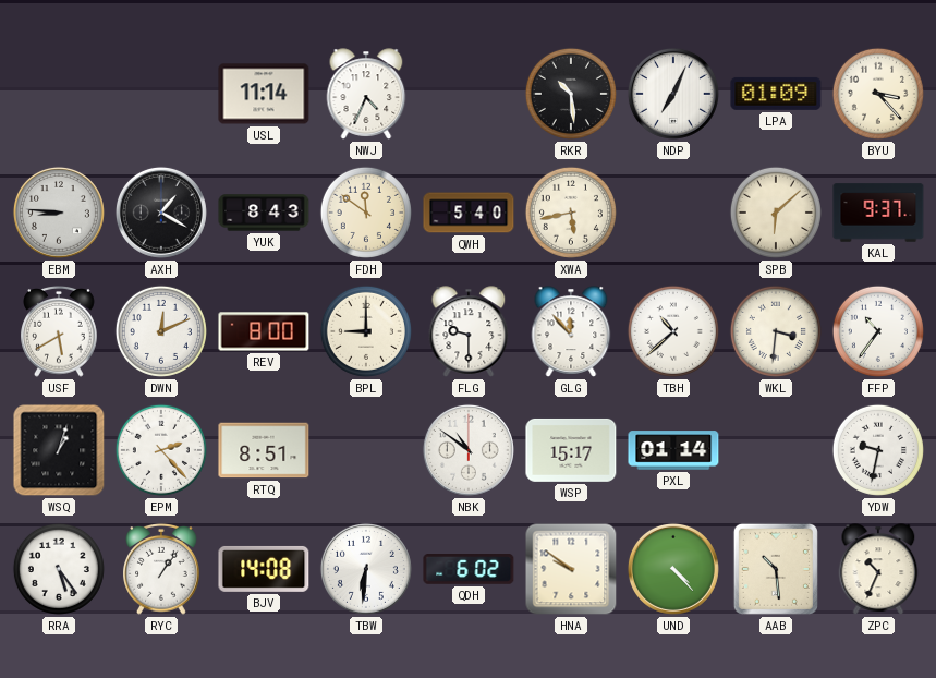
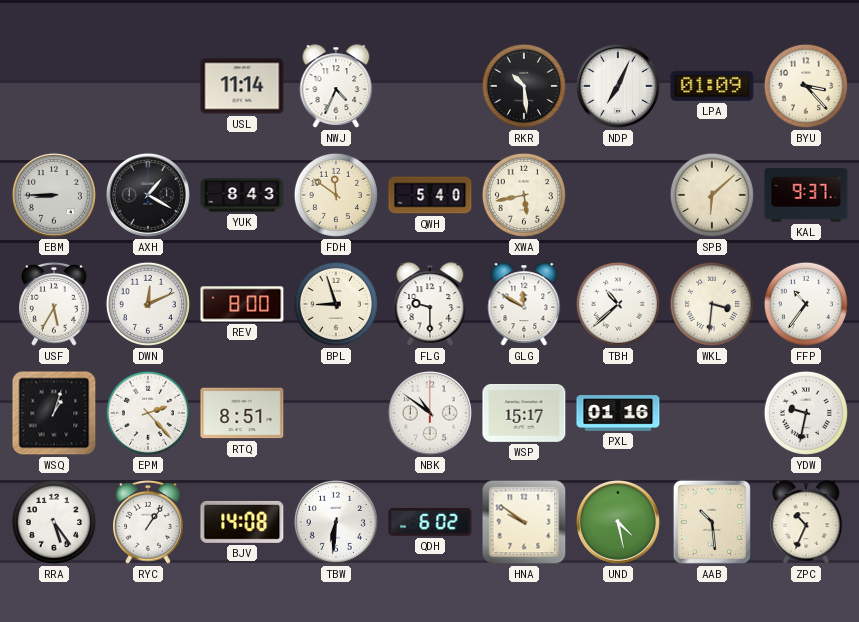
EBM: 8:46 -> 8:45 (54, 195)
USF: 5:40 -> 5:35 (54, 305)
BPL: 9:00 -> 8:57 (336, 304)
GLG: 11:53 -> 11:50 (524, 304)
PXL: 01:14 -> 01:16 (618, 413)
UND: 4:23 -> 4:28 (618, 522)
